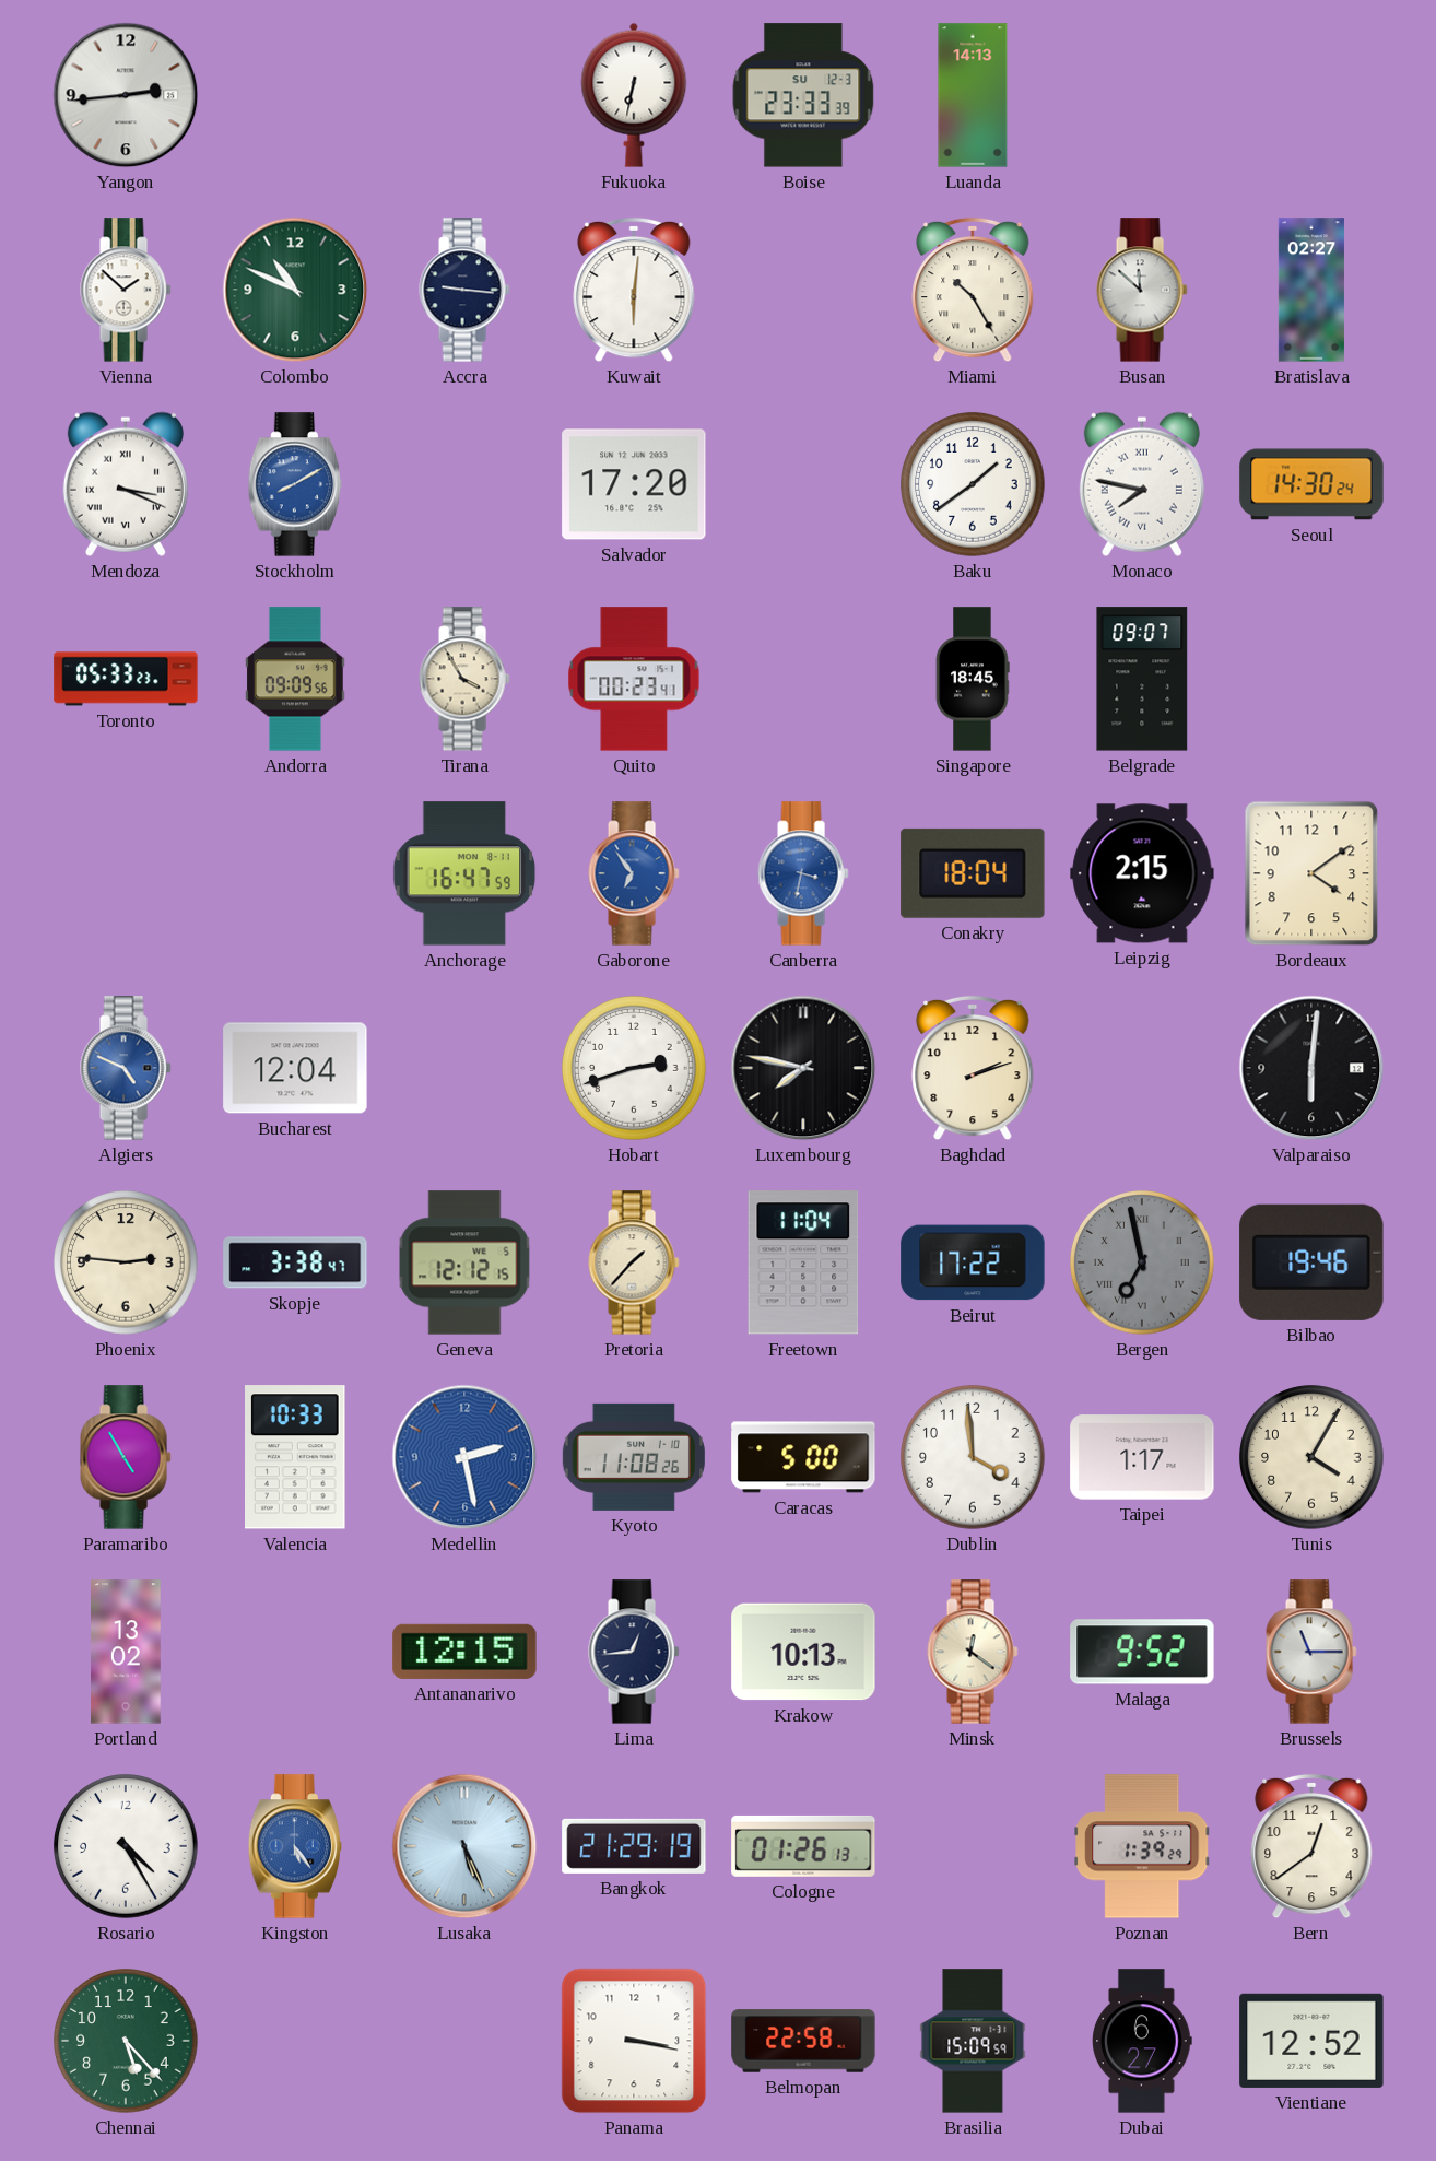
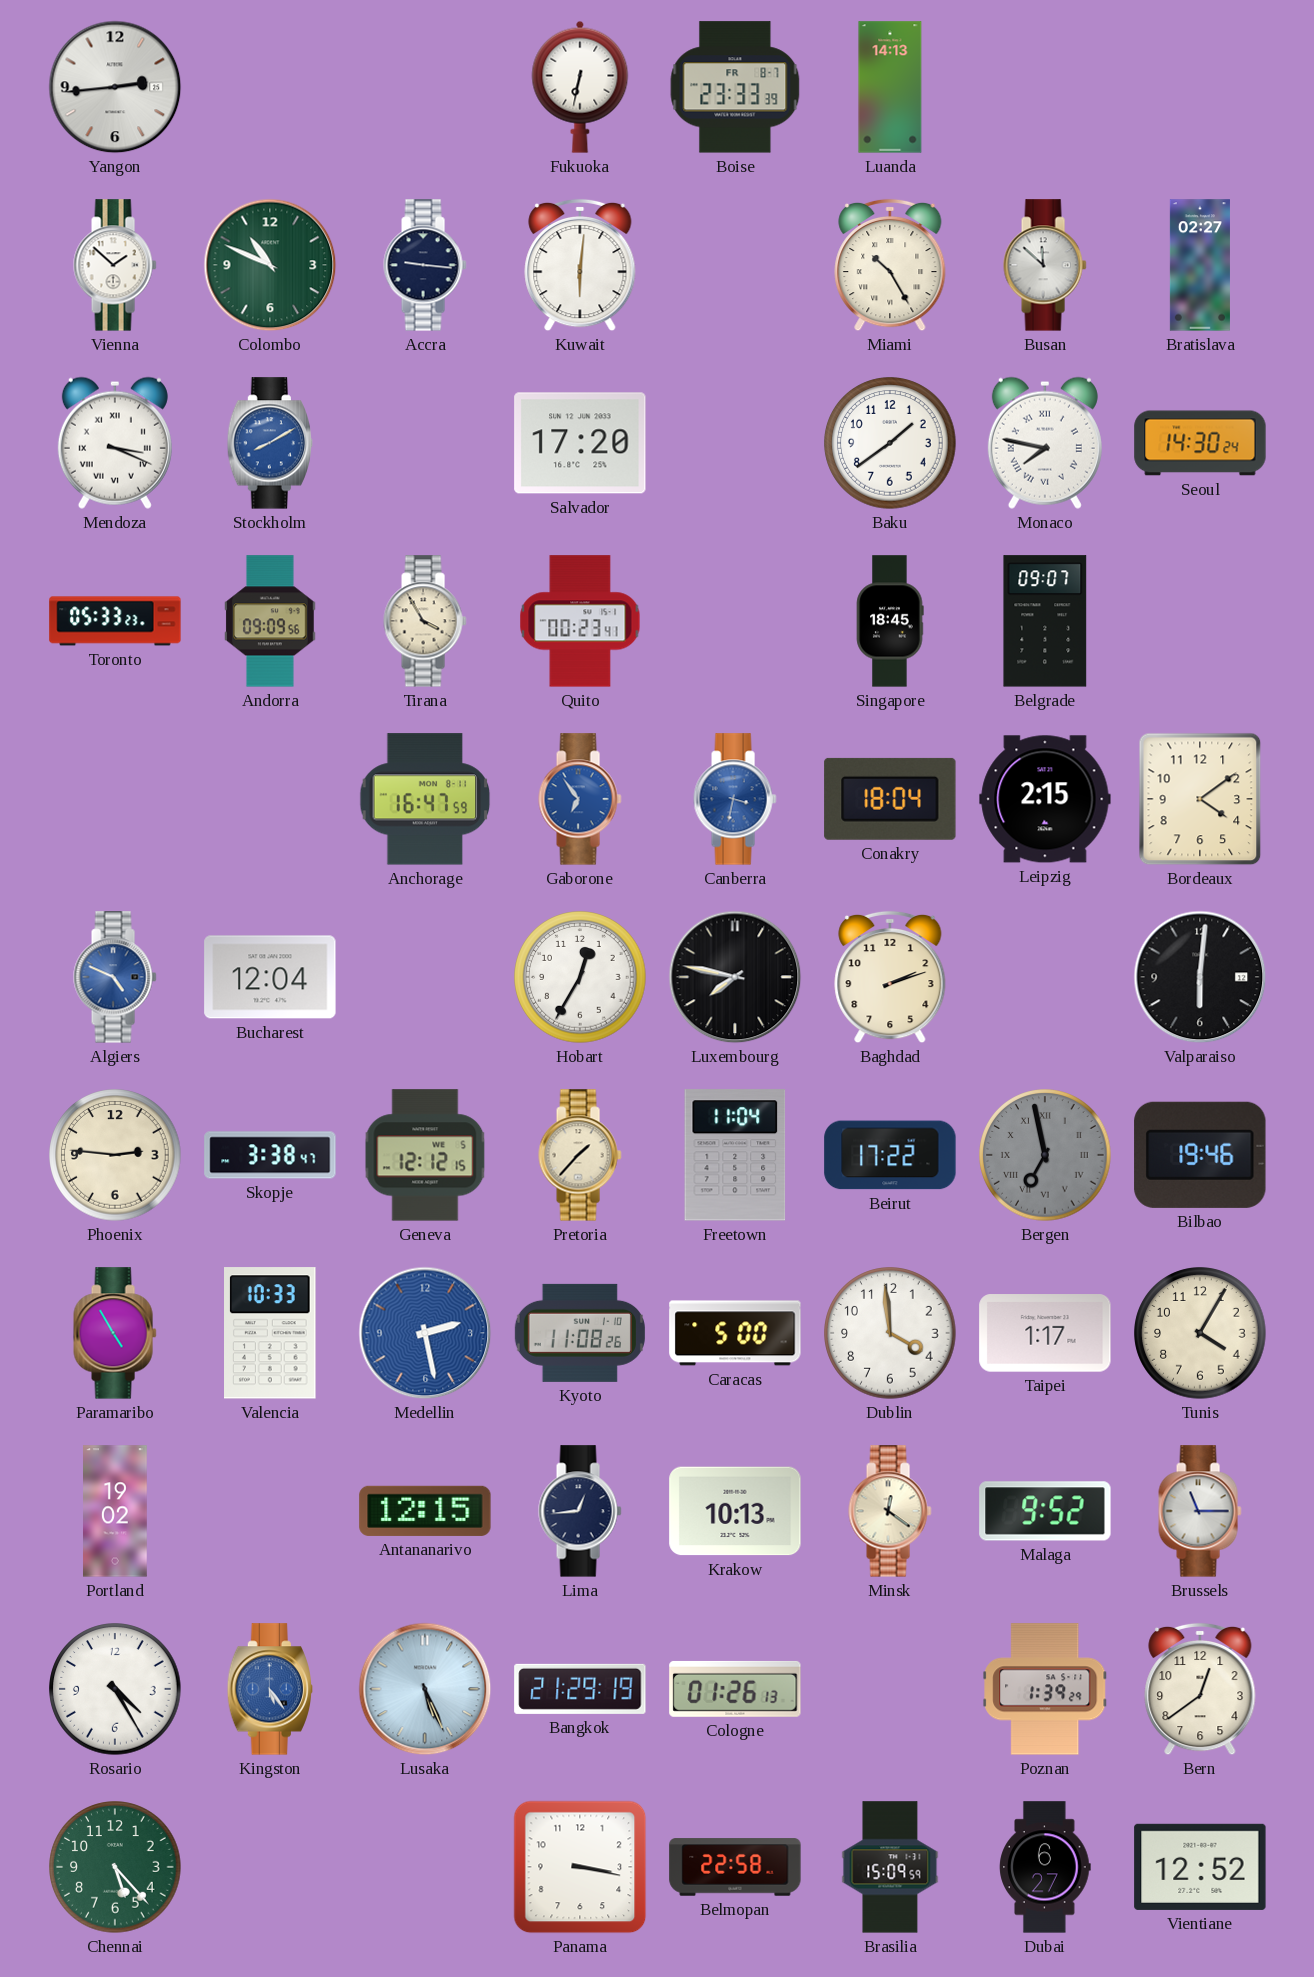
Boise date: SU 12-3 -> FR 8-7 (735, 87)
Hobart: 2:42 -> 12:35 (580, 977)
Portland: 13:02 -> 19:02 (116, 1511)
